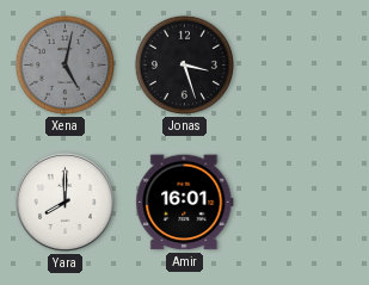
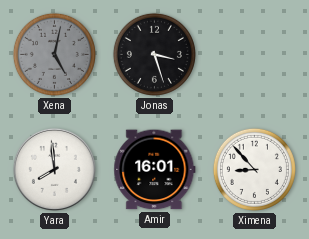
Yara: 8:00 -> 7:59 (54, 169)
Ximena: none -> 8:53 (254, 169)
